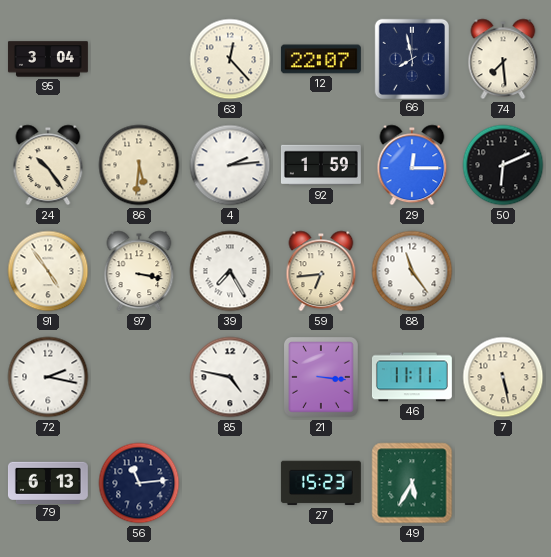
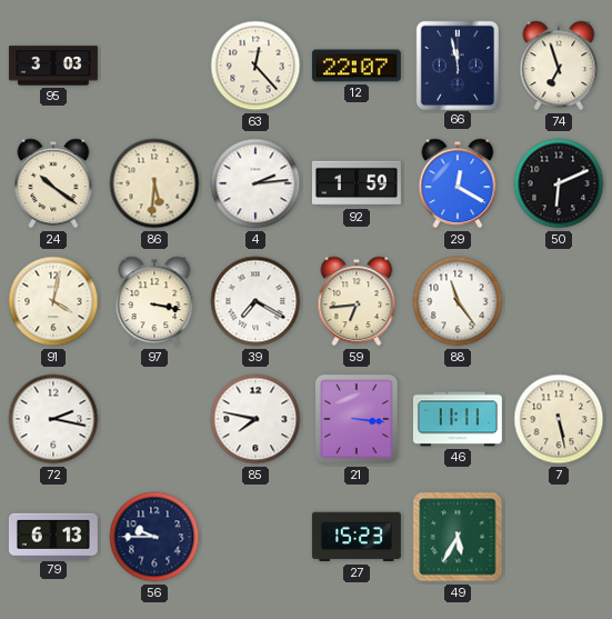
95: 3:04 -> 3:03 (53, 66)
66: 7:58 -> 11:58 (457, 64)
74: 7:29 -> 6:57 (559, 66)
24: 10:24 -> 10:21 (53, 183)
29: 12:15 -> 12:20 (458, 183)
91: 4:54 -> 4:02 (53, 301)
39: 7:25 -> 7:20 (255, 301)
85: 4:47 -> 7:47 (255, 419)
56: 11:14 -> 9:45 (154, 537)
